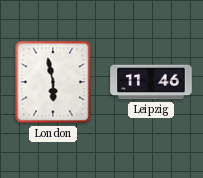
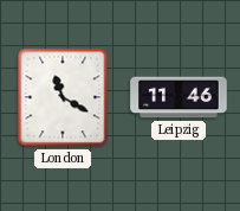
London: 5:58 -> 11:20 (63, 97)
